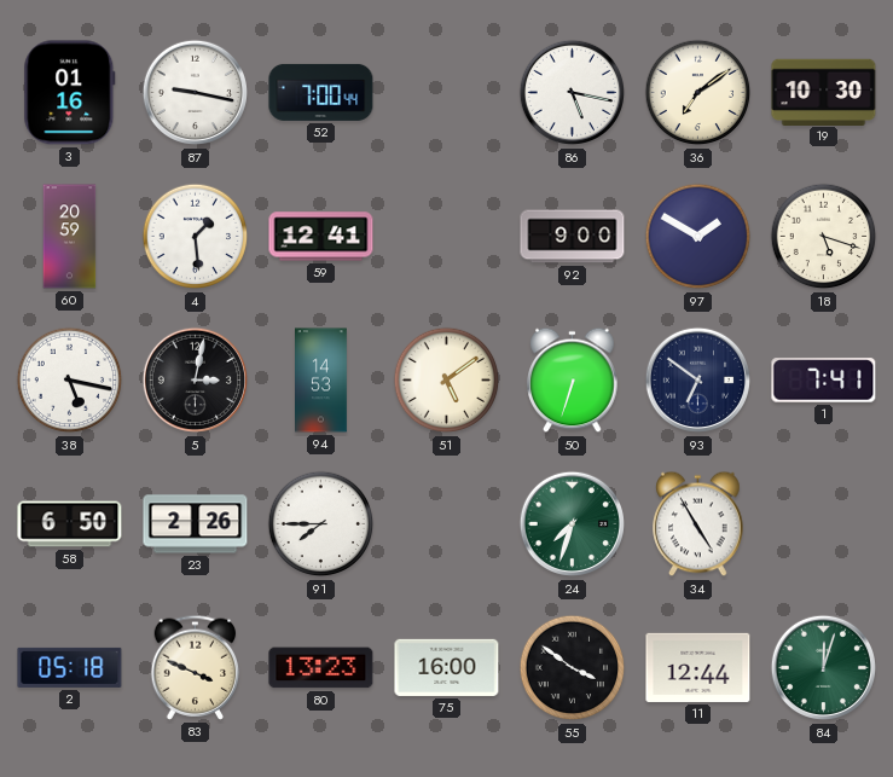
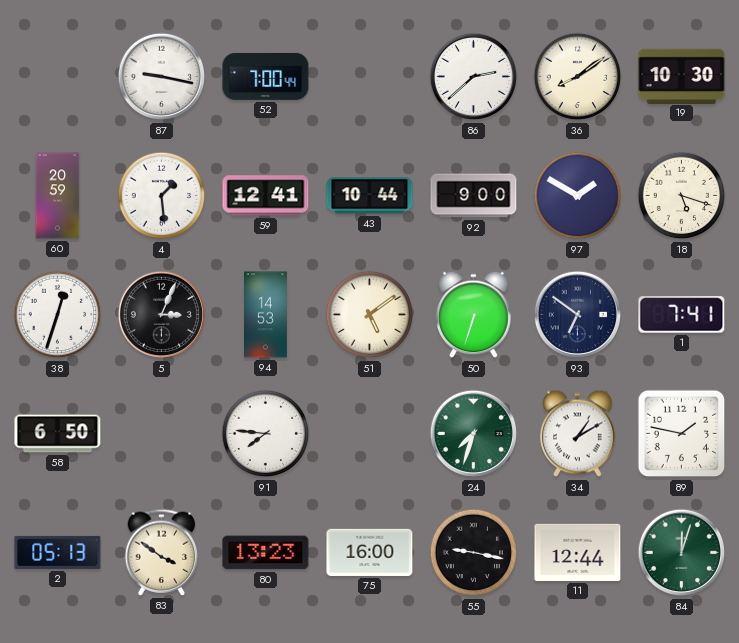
3: 01:16 -> none (70, 93)
86: 5:17 -> 2:38 (474, 77)
36: 7:09 -> 8:09 (578, 77)
43: none -> 10:44 (370, 196)
38: 5:17 -> 12:33 (58, 315)
5: 3:02 -> 3:04 (162, 315)
23: 2:26 -> none (196, 524)
91: 7:45 -> 7:46 (266, 434)
34: 4:55 -> 1:10 (578, 434)
89: none -> 1:47 (682, 434)
2: 05:18 -> 05:13 (58, 552)
83: 3:49 -> 3:51 (162, 552)
55: 3:51 -> 9:17 (474, 553)
